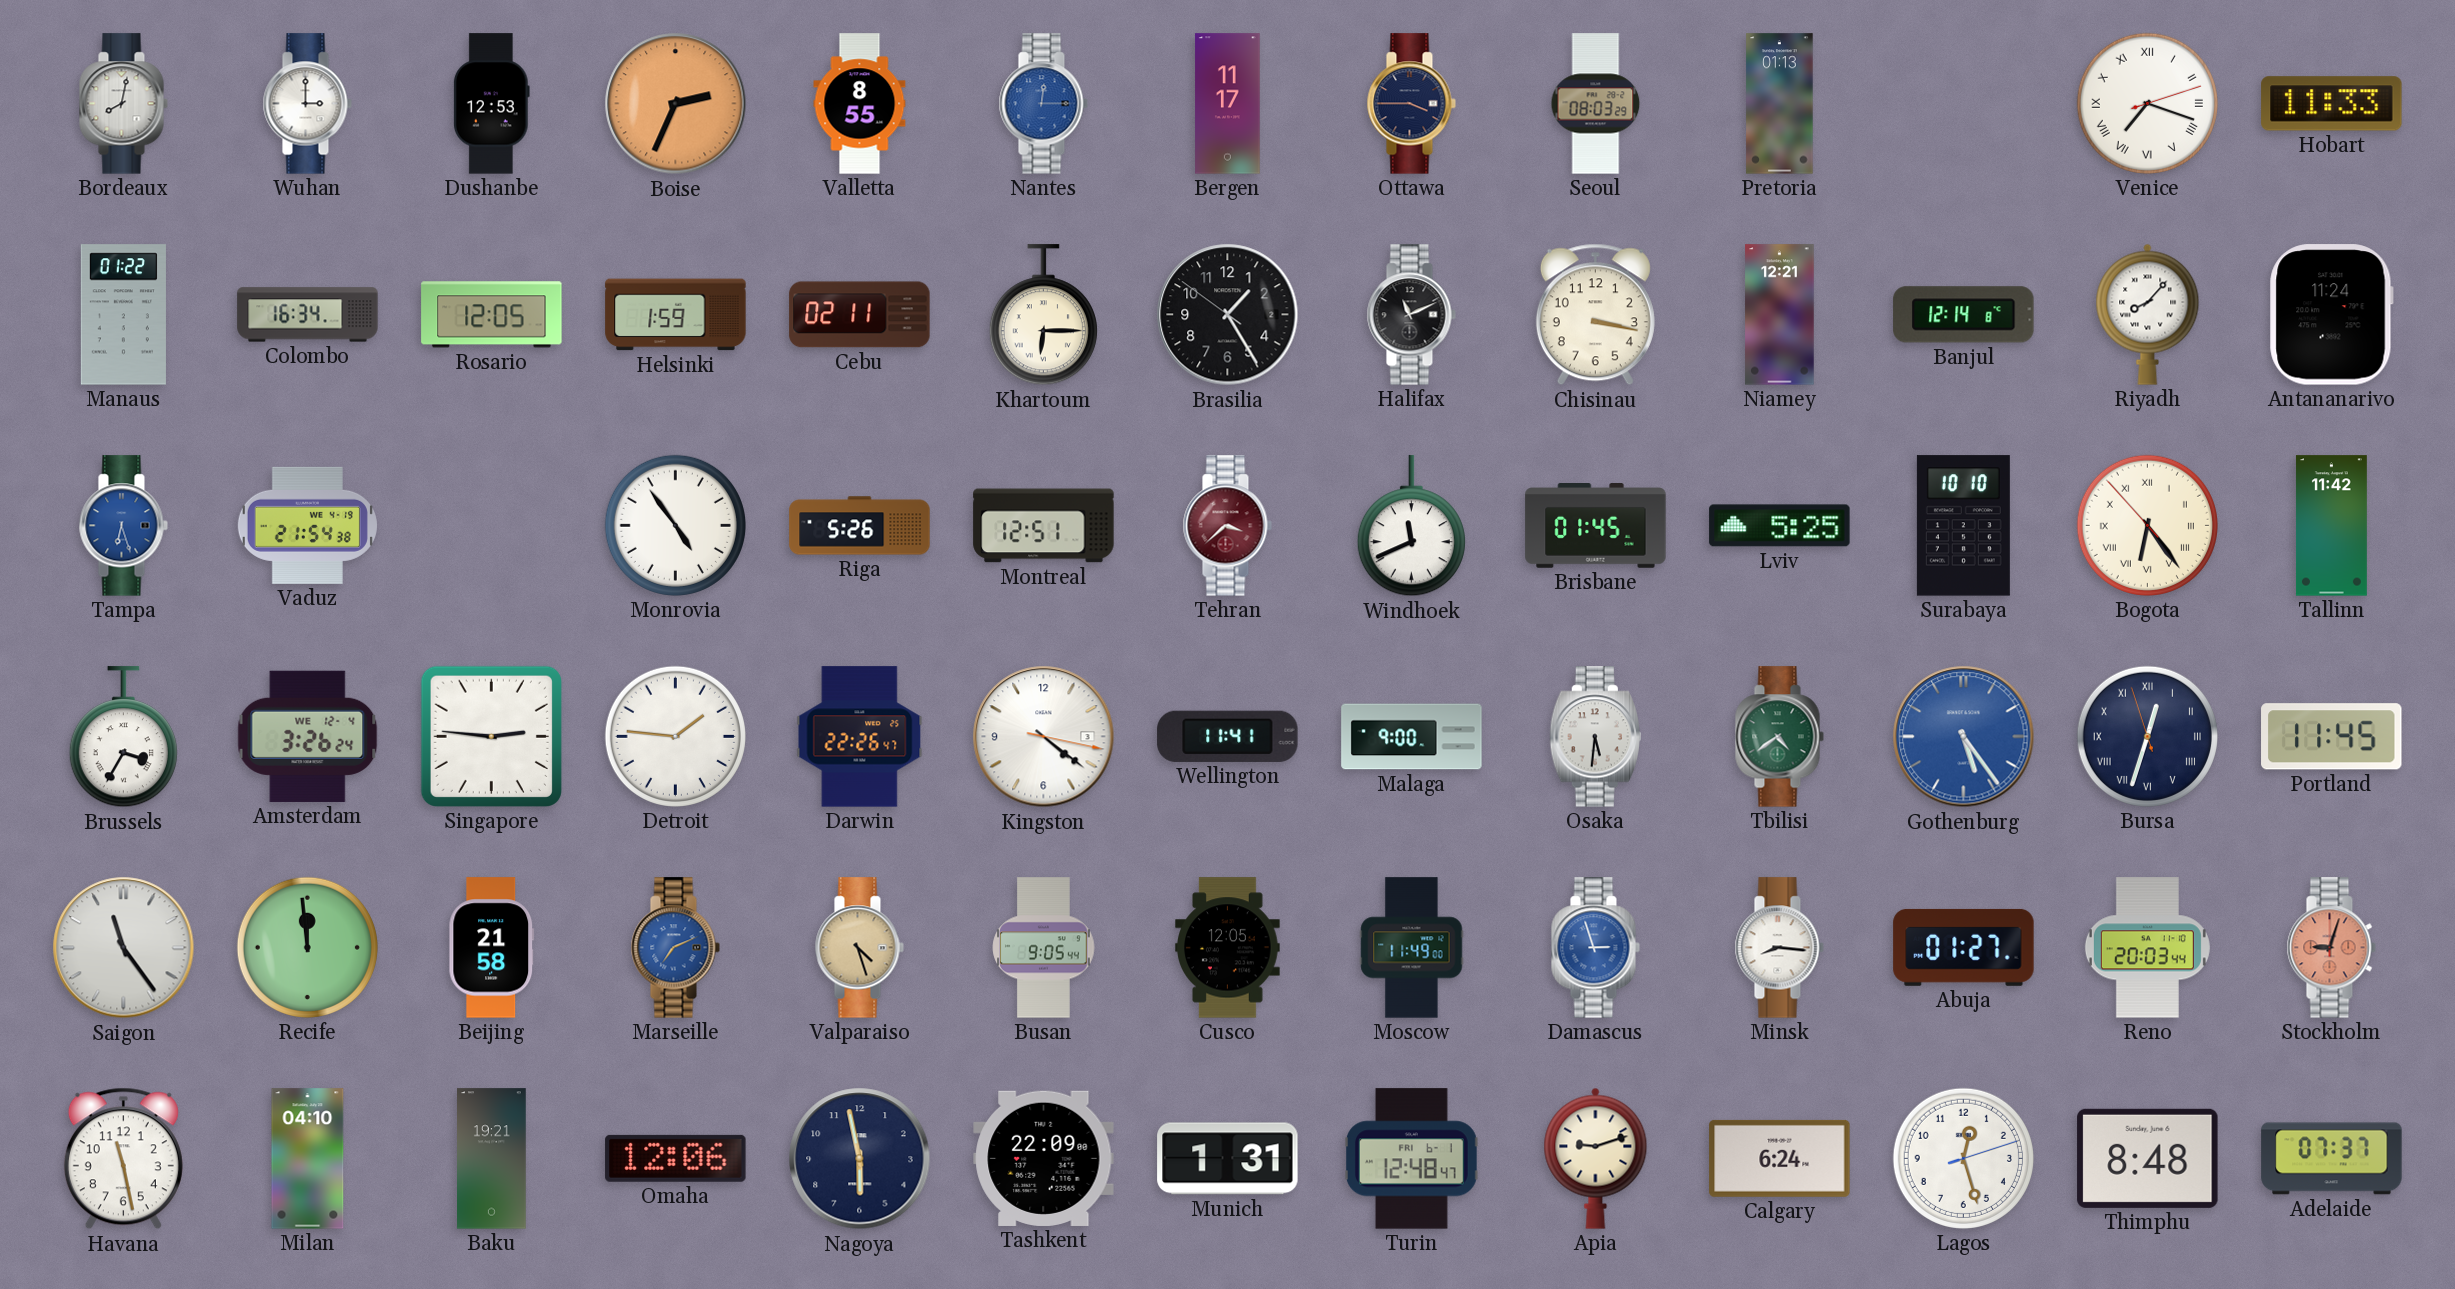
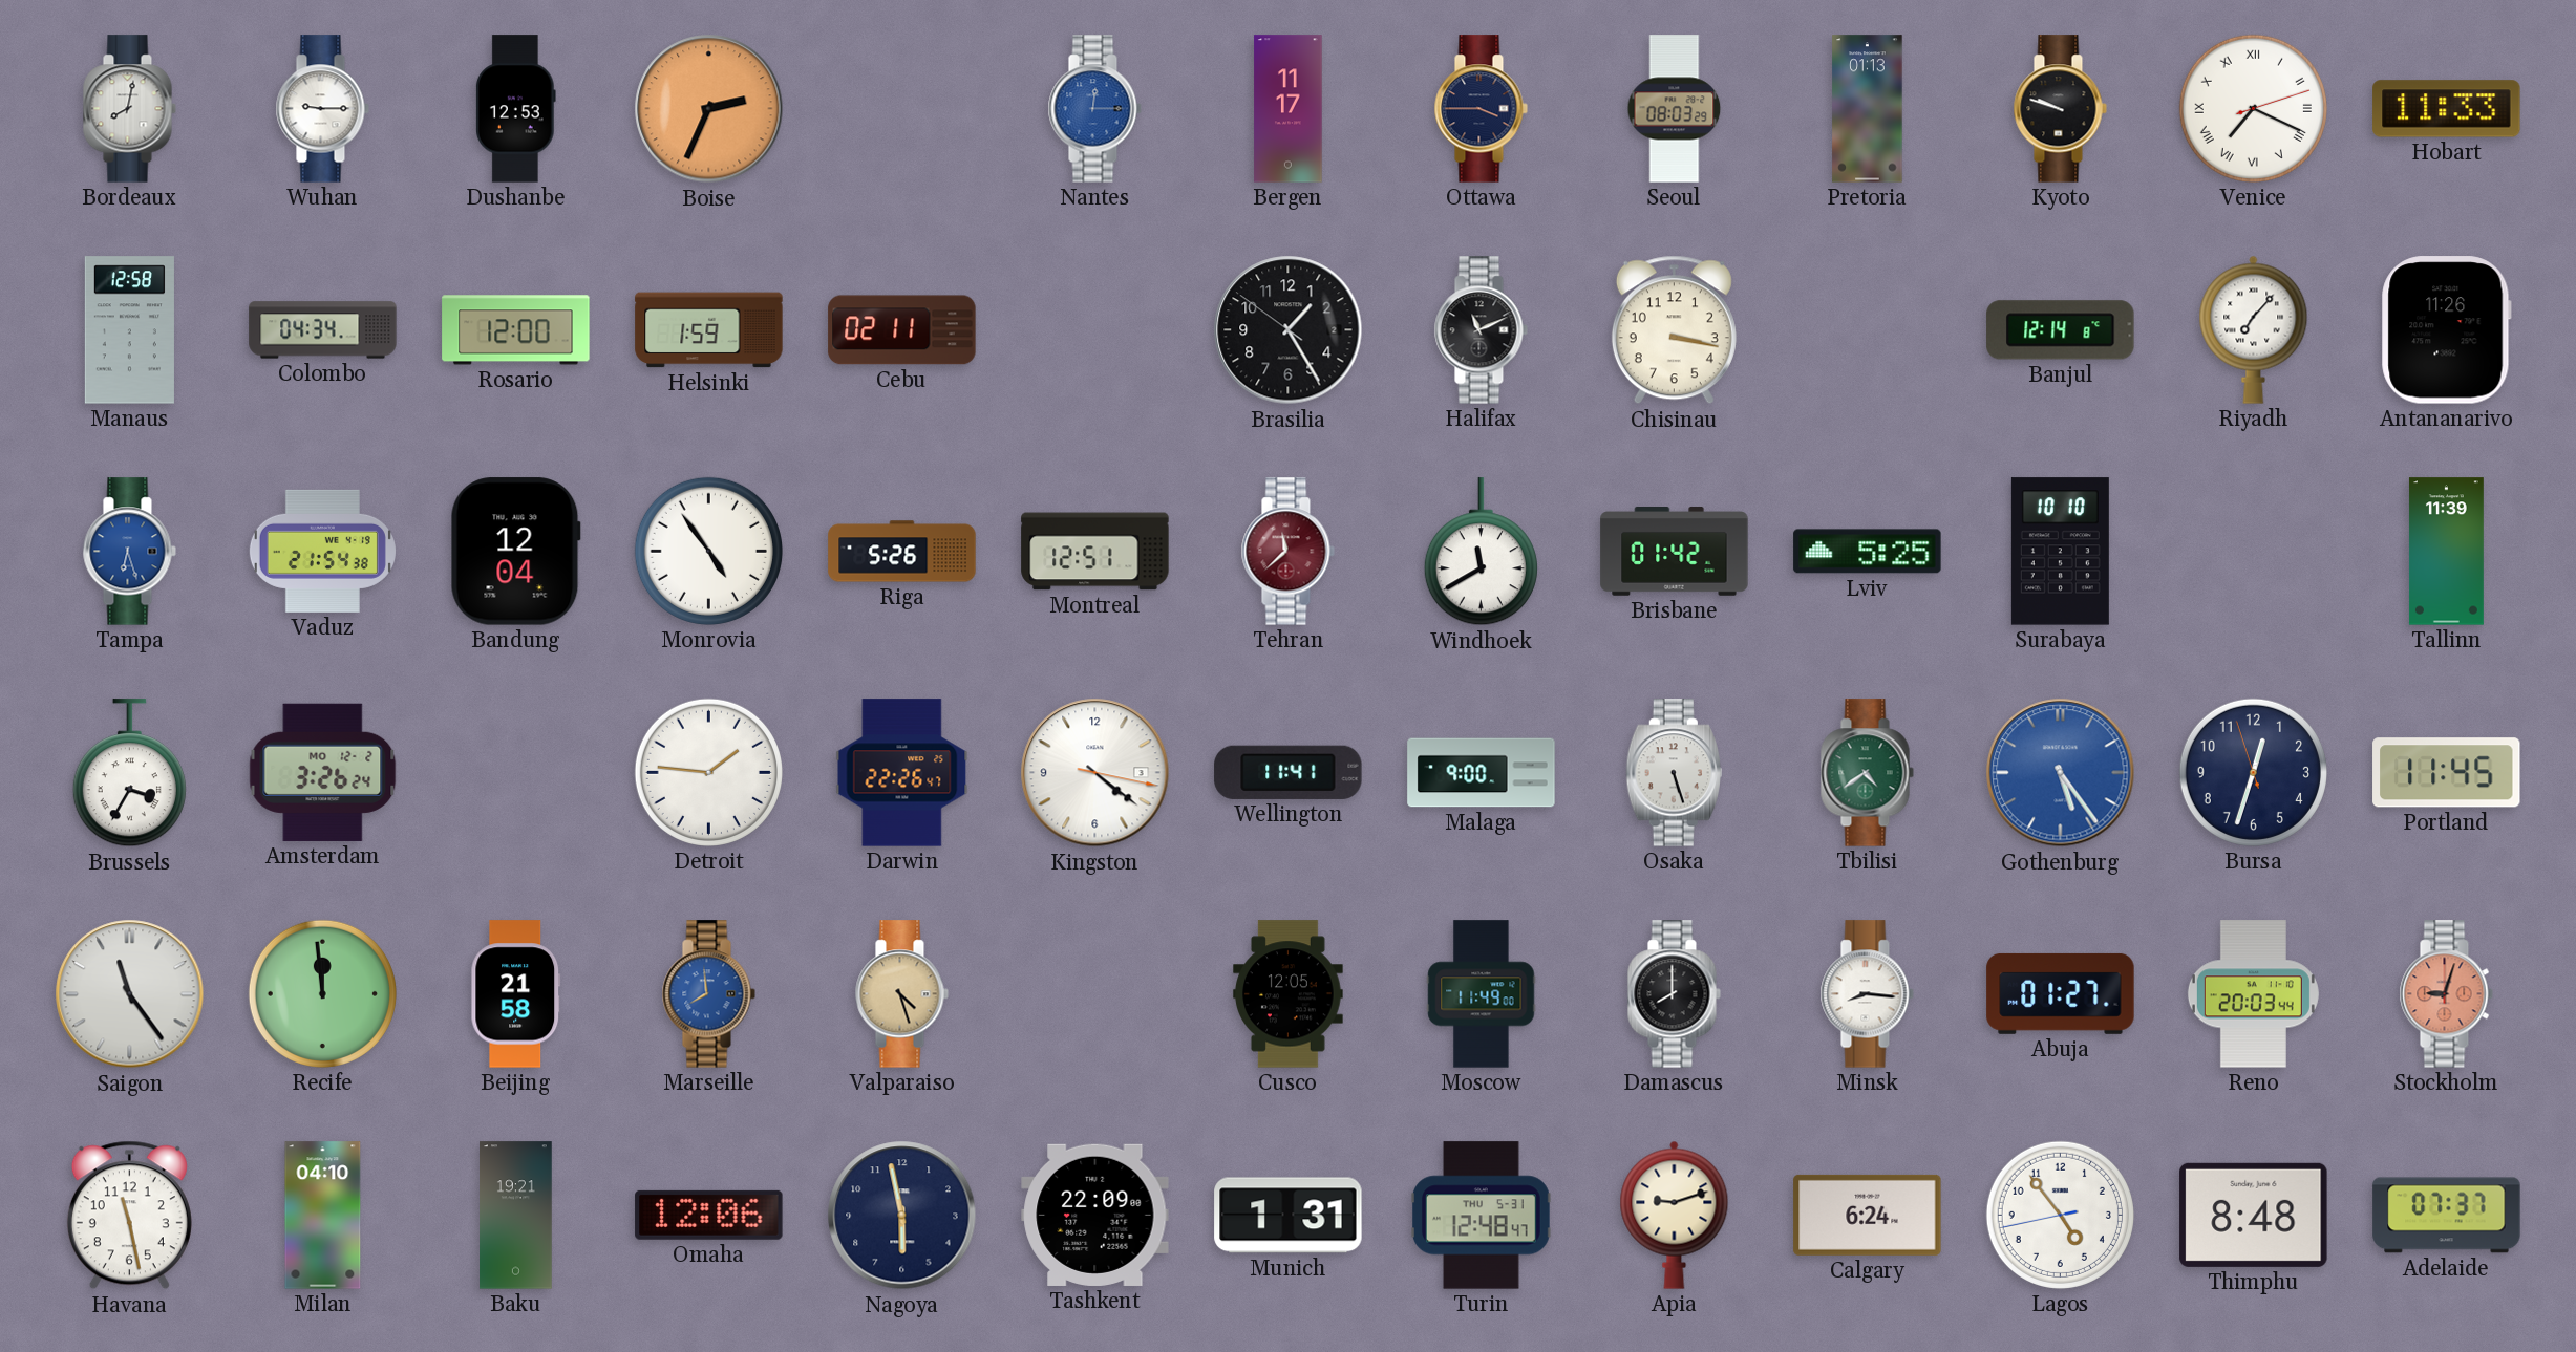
Wuhan: 3:00 -> 9:15 (322, 109)
Valletta: 8:55 -> none (860, 104)
Kyoto: none -> 9:48 (2060, 109)
Venice: 7:18 -> 7:19 (2253, 108)
Manaus: 01:22 -> 12:58 (129, 330)
Colombo: 16:34 -> 04:34 (323, 330)
Rosario: 12:05 -> 12:00 (516, 330)
Khartoum: 6:15 -> none (1043, 315)
Niamey: 12:21 -> none (1780, 315)
Riyadh: 8:07 -> 7:07 (2254, 329)
Antananarivo: 11:24 -> 11:26 (2446, 330)
Bandung: none -> 12:04 (515, 552)
Tehran: 3:38 -> 11:38 (1287, 552)
Windhoek: 11:41 -> 11:40 (1481, 552)
Brisbane: 01:45 -> 01:42 (1675, 552)
Bogota: 6:23 -> none (2147, 525)
Tallinn: 11:42 -> 11:39 (2446, 552)
Amsterdam date: WE 12-4 -> MO 12-2 (323, 772)
Singapore: 2:46 -> none (491, 736)
Osaka: 5:31 -> 5:27 (1674, 773)
Bursa numerals: Roman -> Arabic (2253, 772)
Marseille: 7:11 -> 7:59 (708, 994)
Busan: 9:05 -> none (1044, 948)
Damascus: 2:57 -> 8:00 (1674, 994)
Damascus dial: blue -> black (1674, 994)
Turin date: FRI 6-1 -> THU 5-31 (1482, 1216)
Lagos: 12:27 -> 4:53 (2060, 1215)
